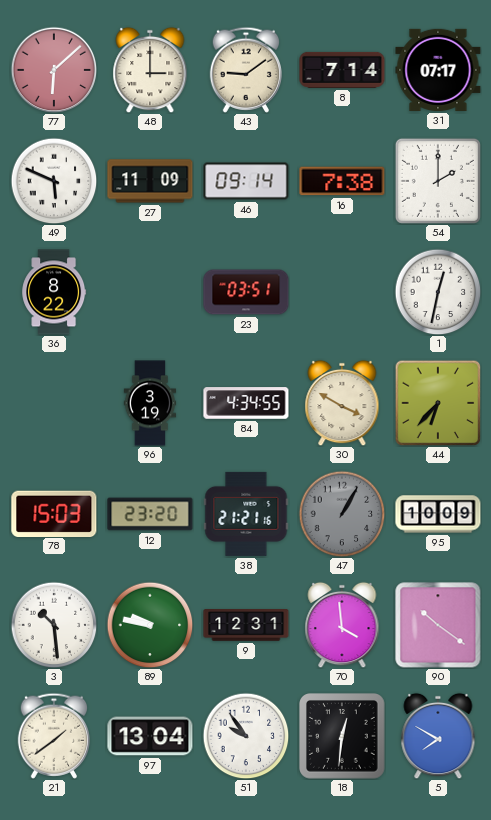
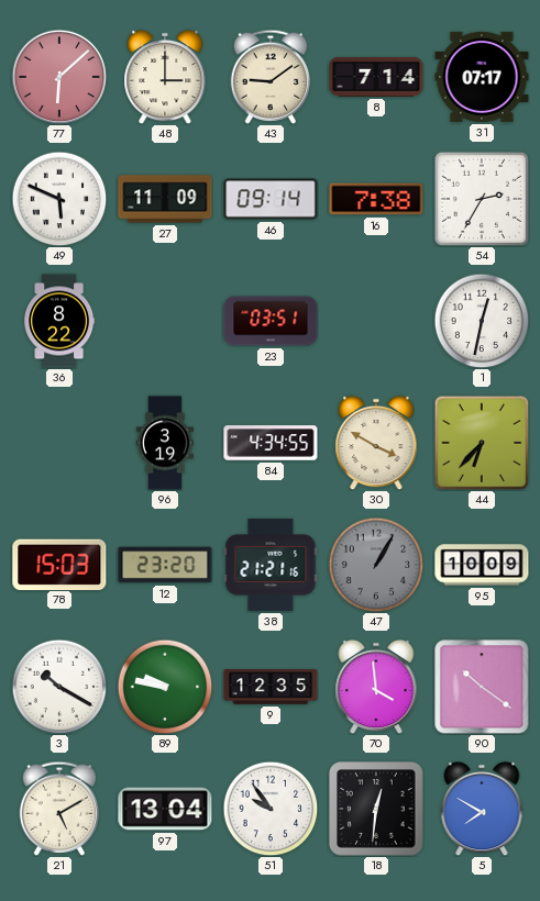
54: 2:00 -> 2:35 (482, 199)
3: 10:29 -> 10:20 (59, 687)
9: 12:31 -> 12:35 (271, 688)
21: 1:39 -> 5:10 (59, 809)
